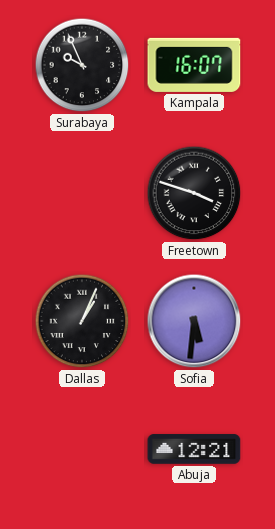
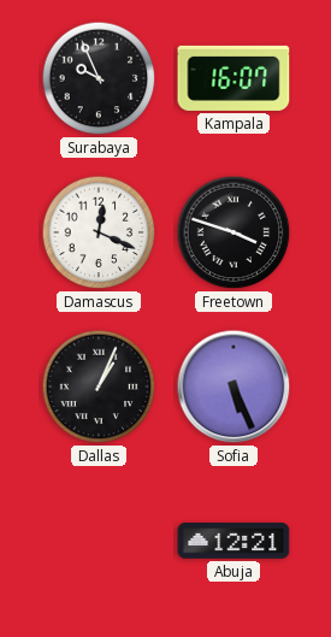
Damascus: none -> 12:19 (99, 232)
Sofia: 5:31 -> 5:26 (234, 387)
